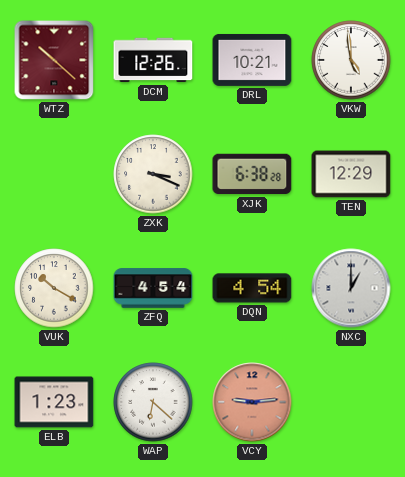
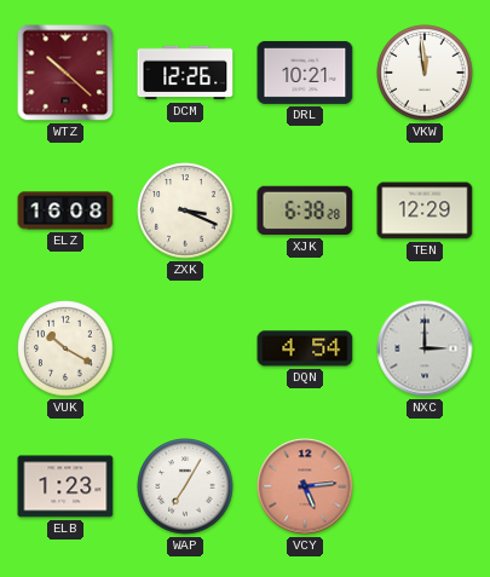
VKW: 4:59 -> 11:59 (425, 73)
ELZ: none -> 16:08 (65, 210)
ZFQ: 4:54 -> none (153, 288)
NXC: 1:00 -> 3:00 (425, 348)
WAP: 6:22 -> 7:05 (185, 486)
VCY: 9:14 -> 5:14 (305, 486)
